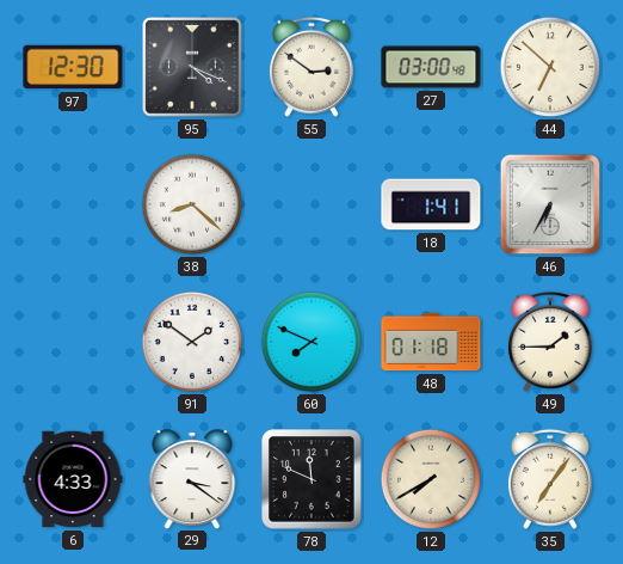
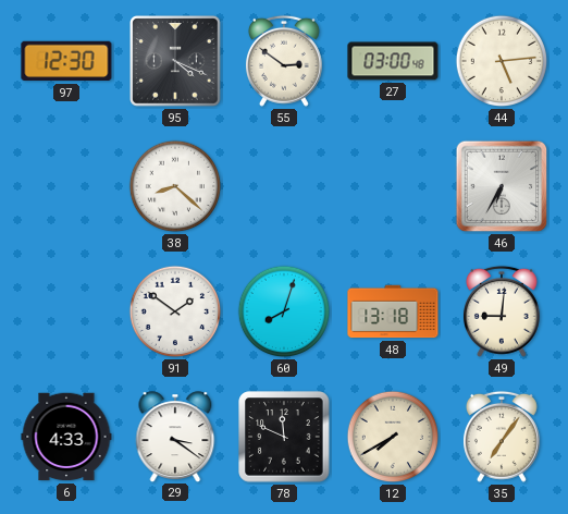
44: 6:52 -> 5:14 (502, 61)
18: 1:41 -> none (431, 204)
60: 7:49 -> 8:03 (284, 311)
48: 01:18 -> 13:18 (393, 311)
49: 1:45 -> 9:01 (502, 311)
